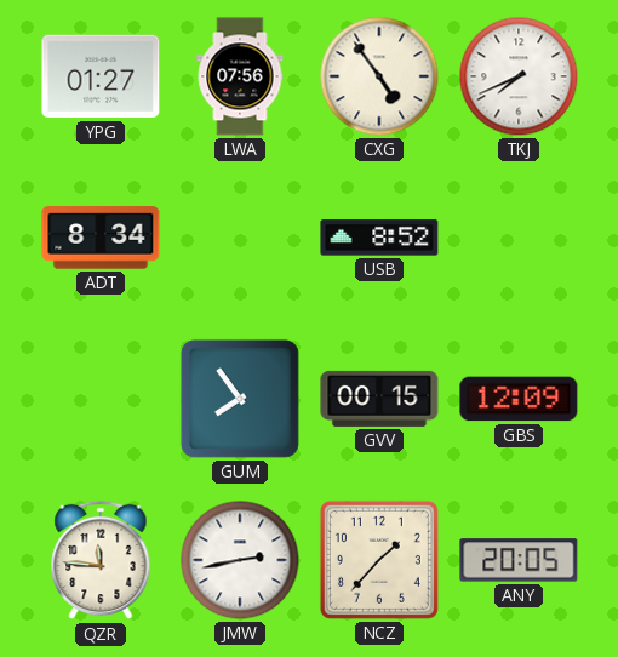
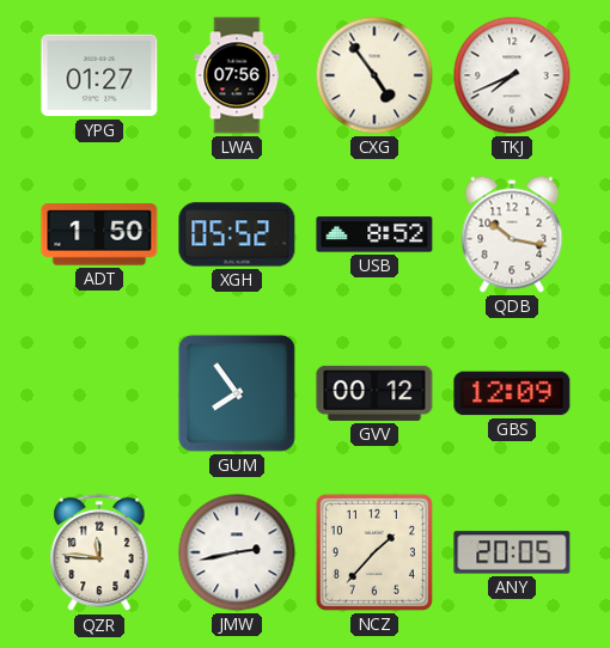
ADT: 8:34 -> 1:50 (99, 234)
XGH: none -> 05:52 (237, 234)
QDB: none -> 10:17 (512, 234)
GVV: 00:15 -> 00:12 (374, 393)
